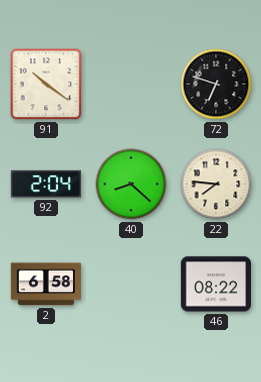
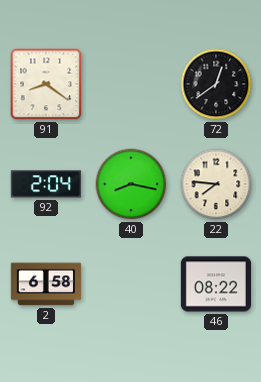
91: 10:21 -> 8:21 (46, 84)
72: 6:48 -> 12:39 (216, 84)
40: 8:22 -> 8:17 (131, 184)
